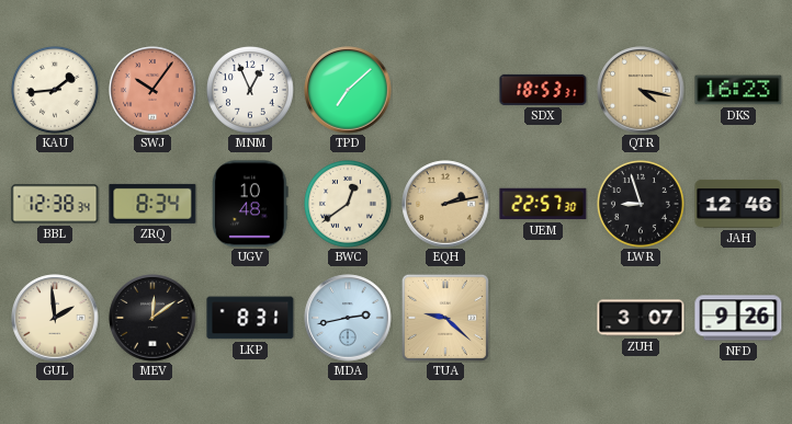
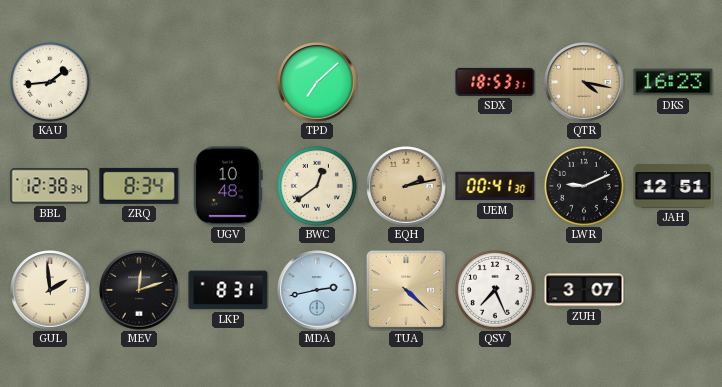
SWJ: 10:06 -> none (152, 90)
MNM: 12:56 -> none (250, 90)
UEM: 22:57 -> 00:41 (495, 186)
LWR: 8:57 -> 9:11 (584, 186)
JAH: 12:46 -> 12:51 (673, 186)
MEV: 12:09 -> 12:12 (139, 290)
TUA: 9:22 -> 4:22 (406, 290)
QSV: none -> 7:26 (495, 290)
NFD: 9:26 -> none (738, 318)
